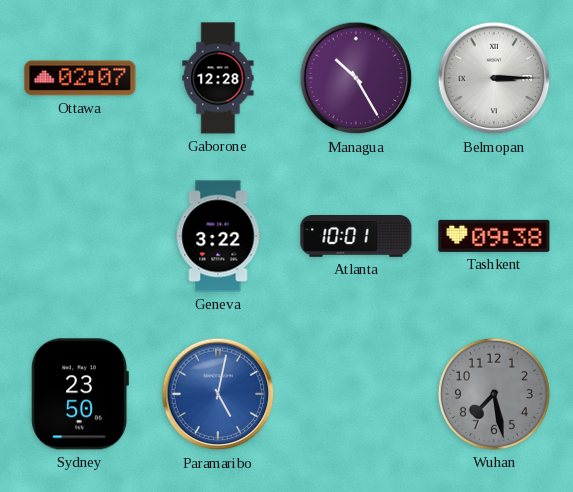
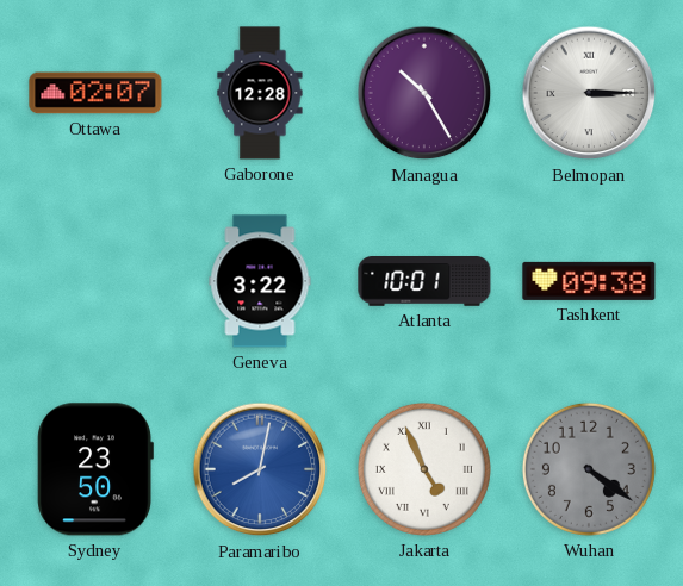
Paramaribo: 5:02 -> 8:02 (260, 469)
Jakarta: none -> 4:56 (424, 469)
Wuhan: 7:28 -> 4:21 (589, 469)
